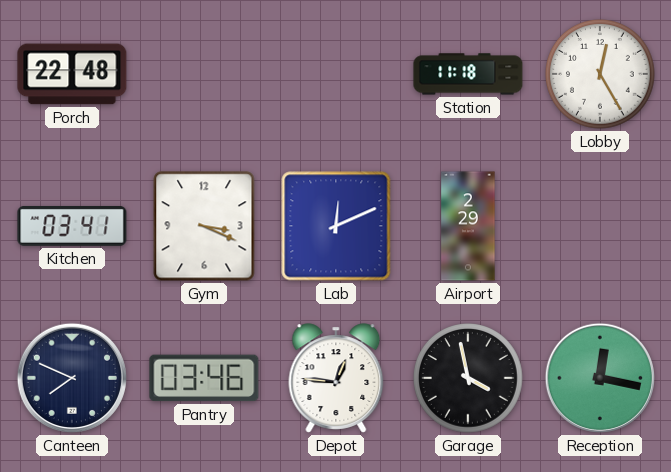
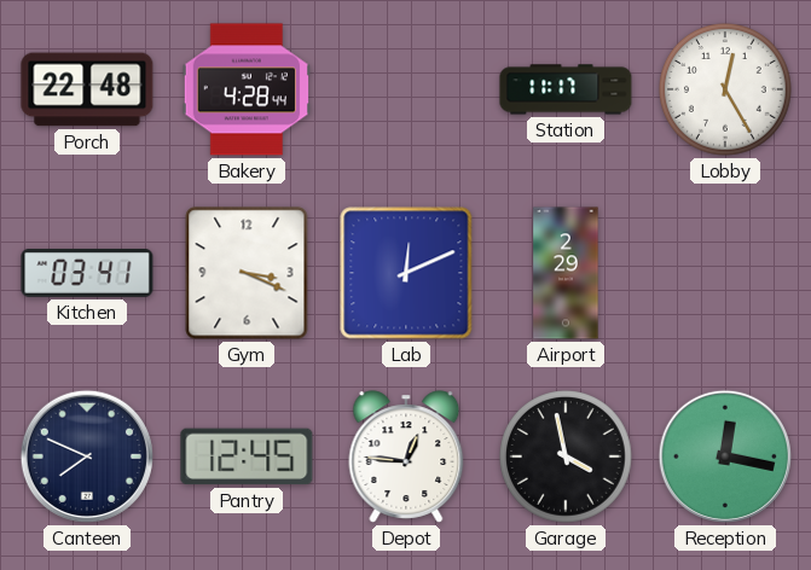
Bakery: none -> 4:28 (247, 89)
Station: 11:18 -> 11:17 (566, 89)
Pantry: 03:46 -> 12:45 (247, 456)
